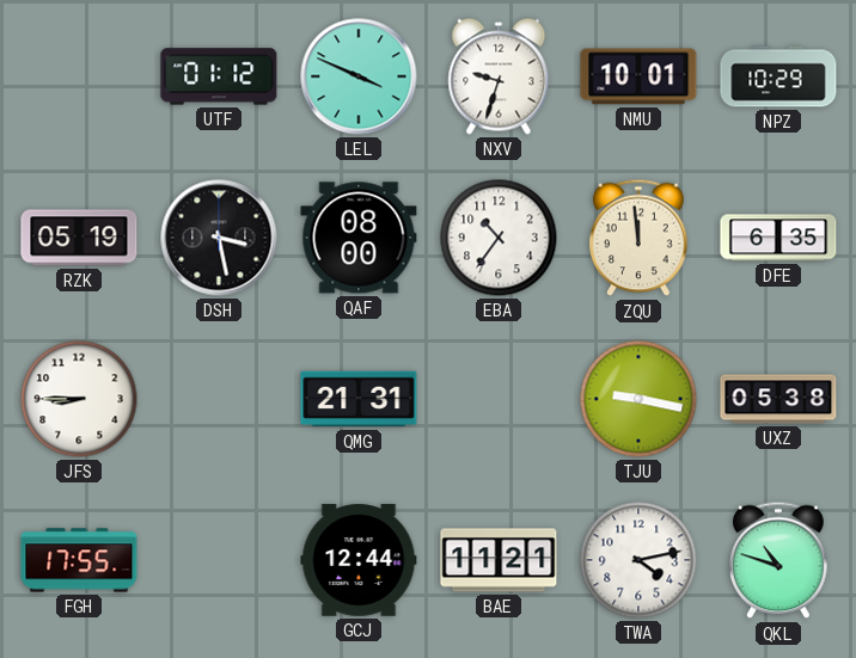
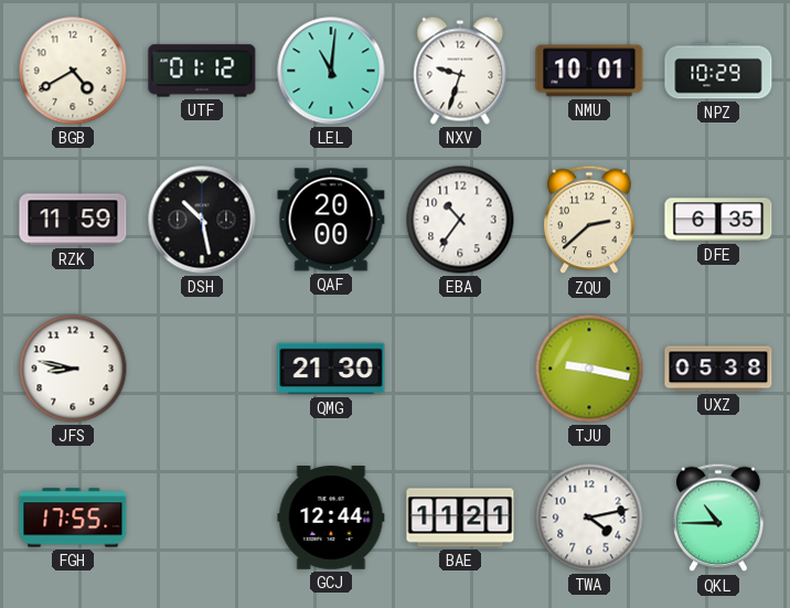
BGB: none -> 4:40 (73, 71)
LEL: 3:49 -> 11:01 (331, 71)
RZK: 05:19 -> 11:59 (73, 220)
DSH: 3:28 -> 10:28 (202, 220)
QAF: 08:00 -> 20:00 (331, 220)
ZQU: 11:59 -> 2:38 (589, 220)
JFS: 8:45 -> 8:47 (73, 369)
QMG: 21:31 -> 21:30 (331, 369)
QKL: 10:48 -> 10:45 (718, 518)
